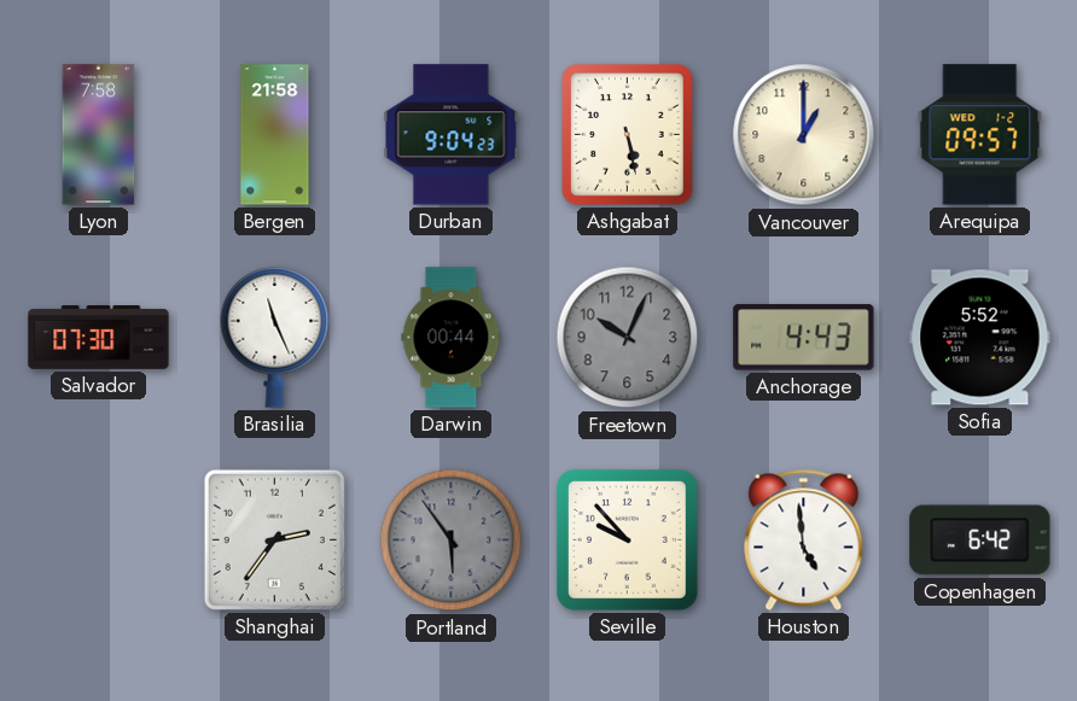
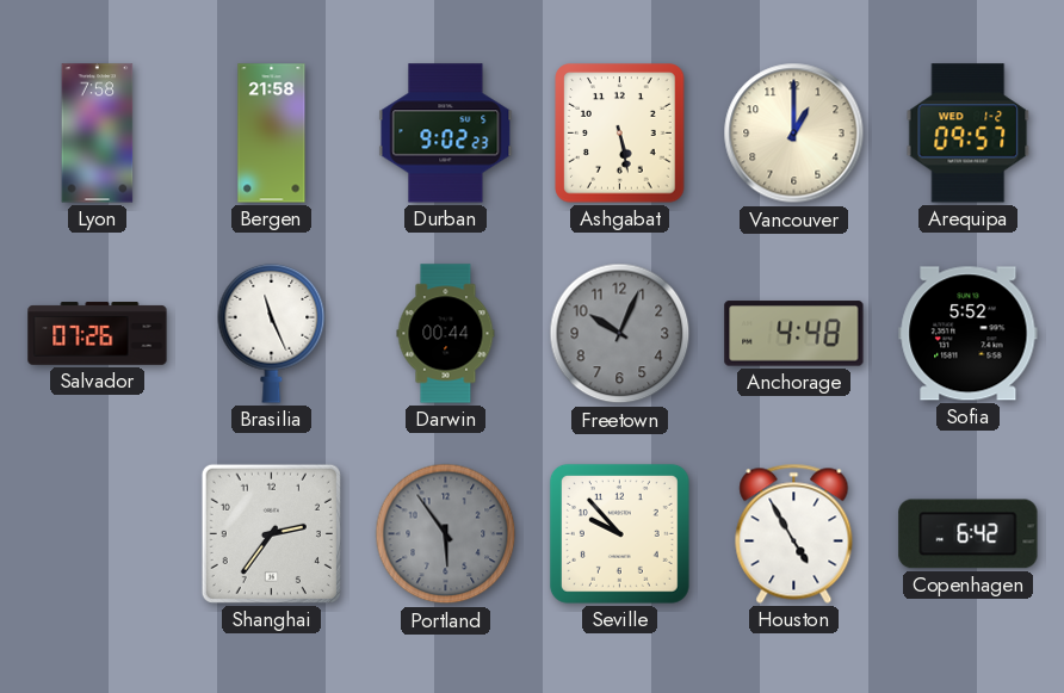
Durban: 9:04 -> 9:02 (446, 134)
Salvador: 07:30 -> 07:26 (98, 334)
Anchorage: 4:43 -> 4:48 (794, 334)
Houston: 4:59 -> 4:55 (794, 533)
